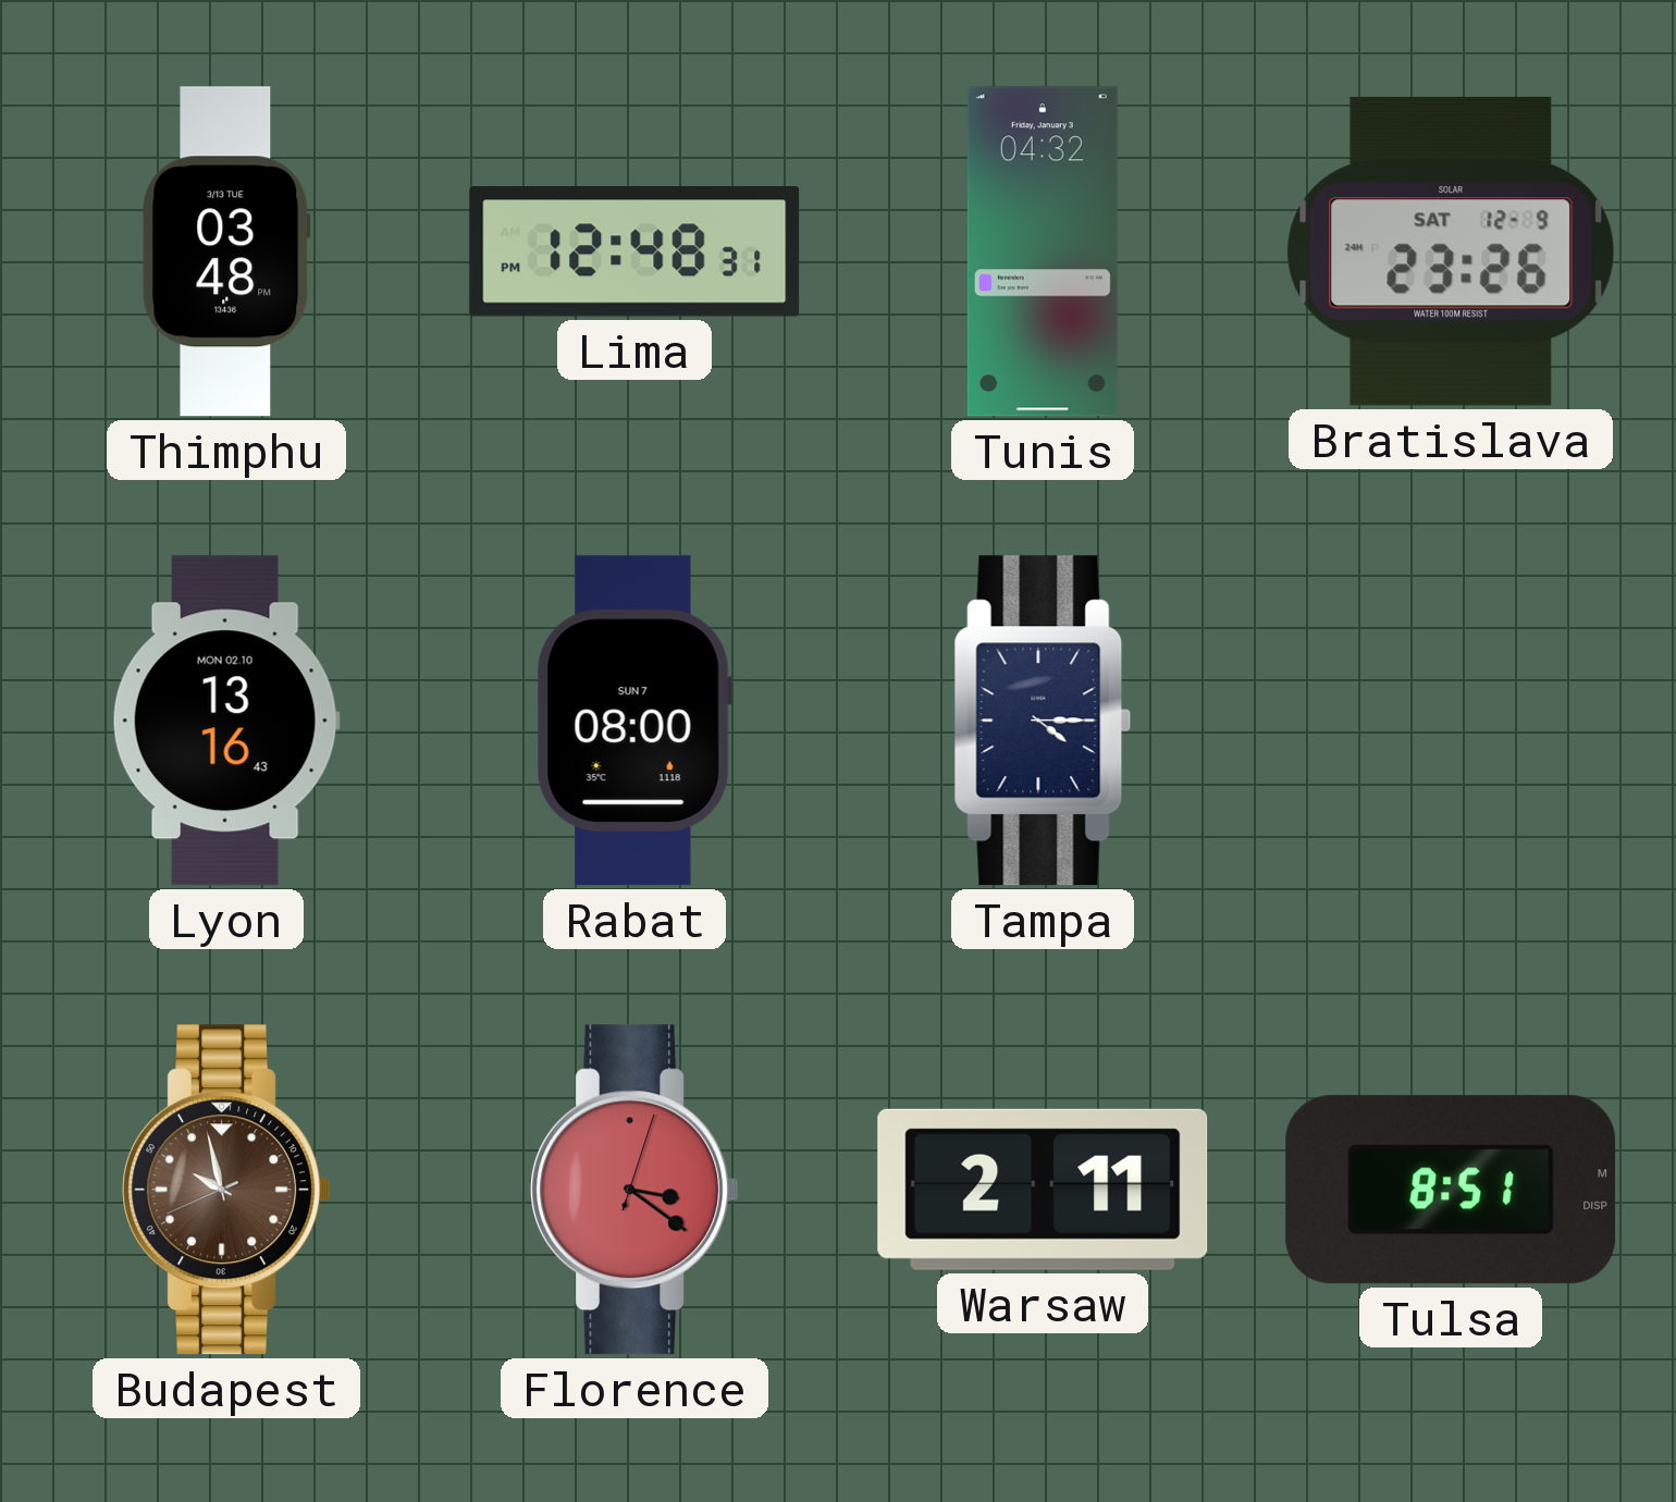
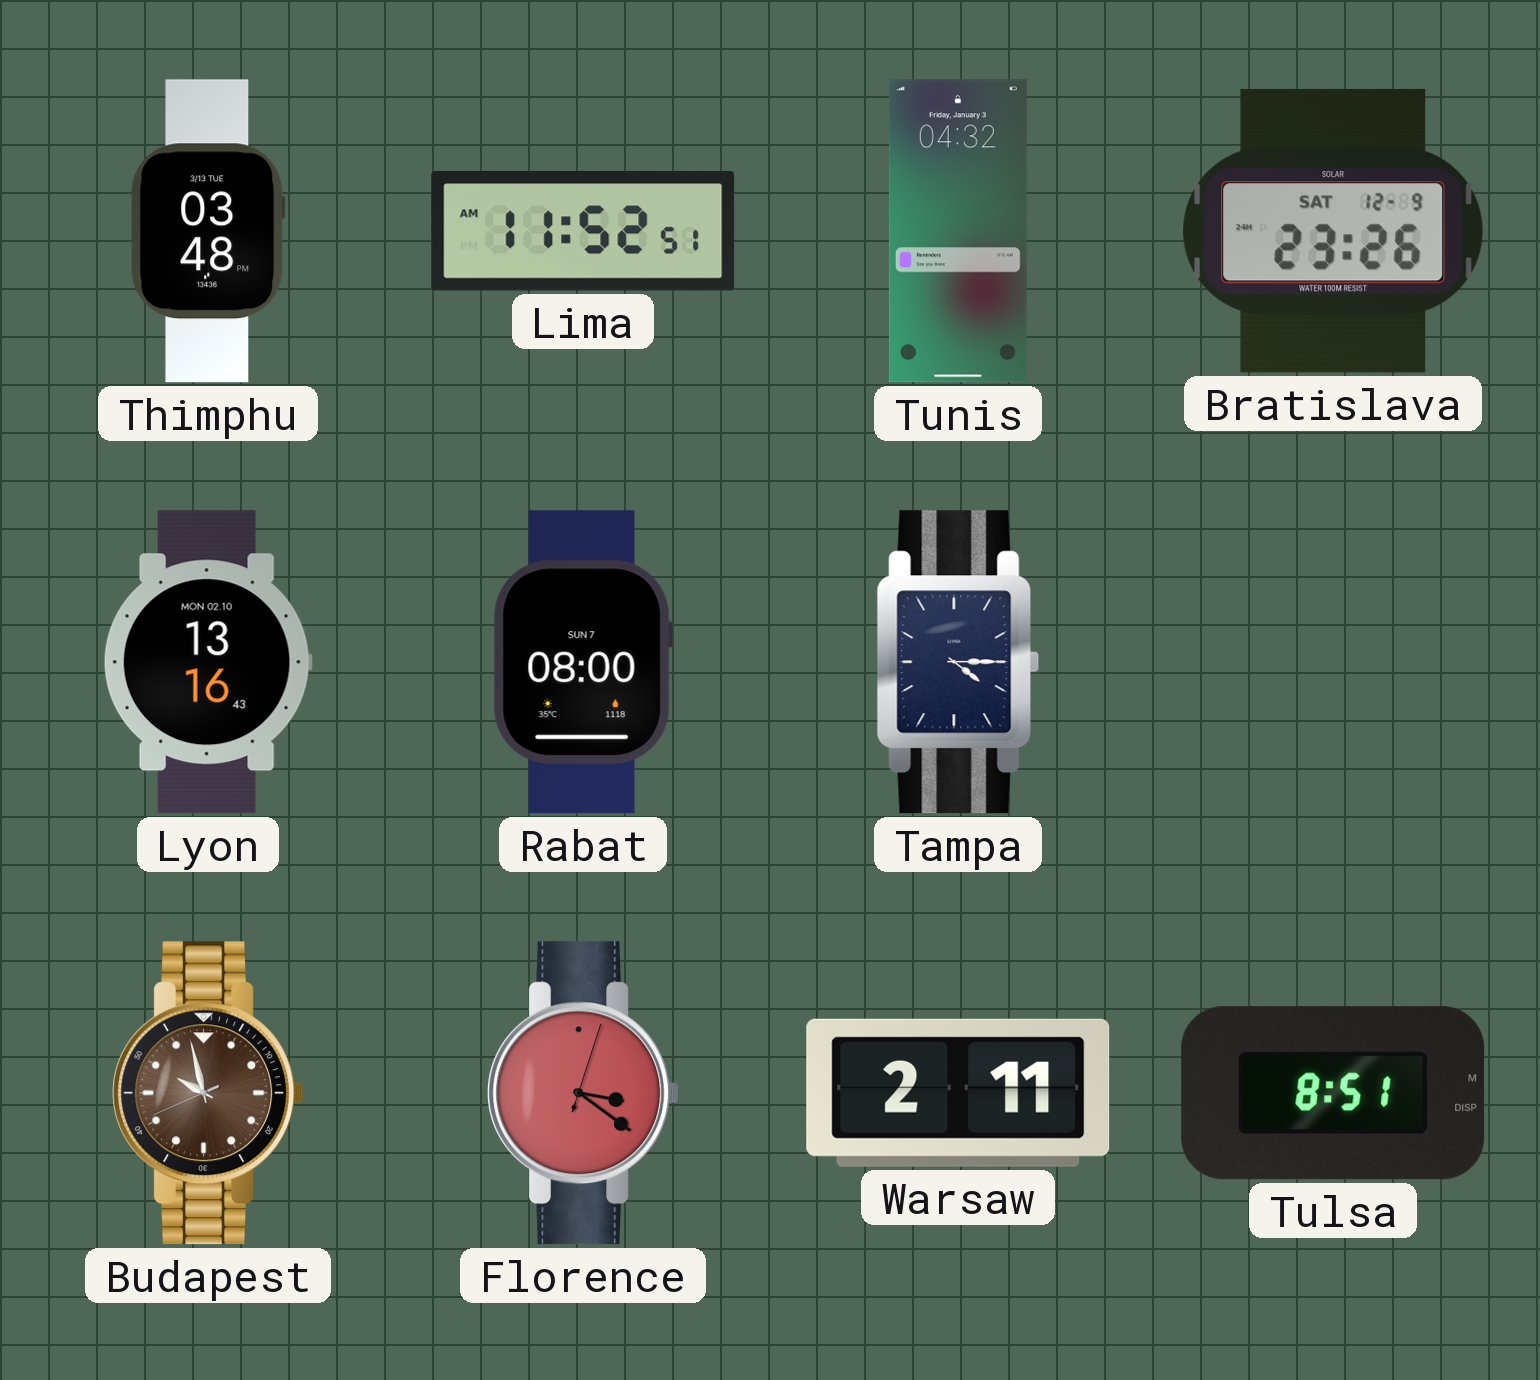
Lima: 12:48 -> 11:52 (583, 232)
